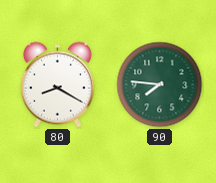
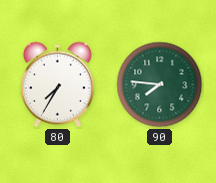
80: 8:20 -> 7:35 (57, 85)
